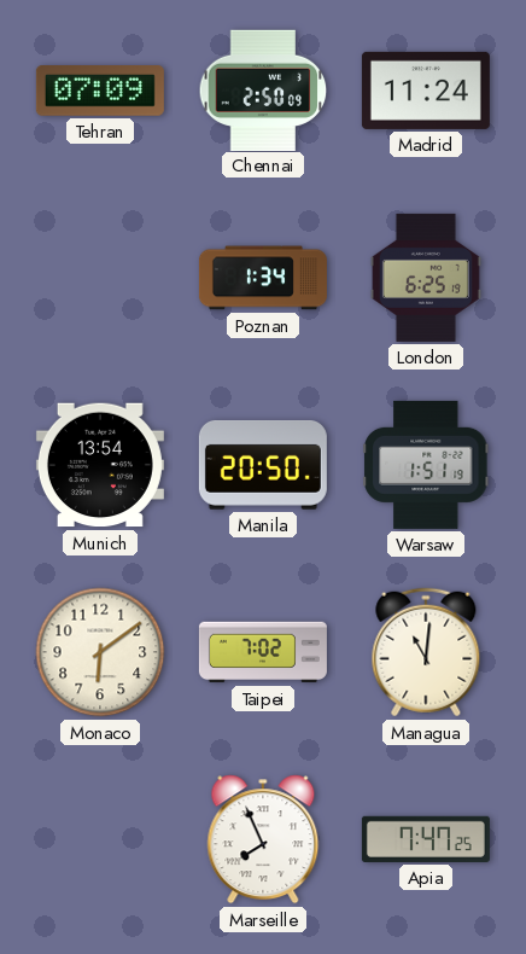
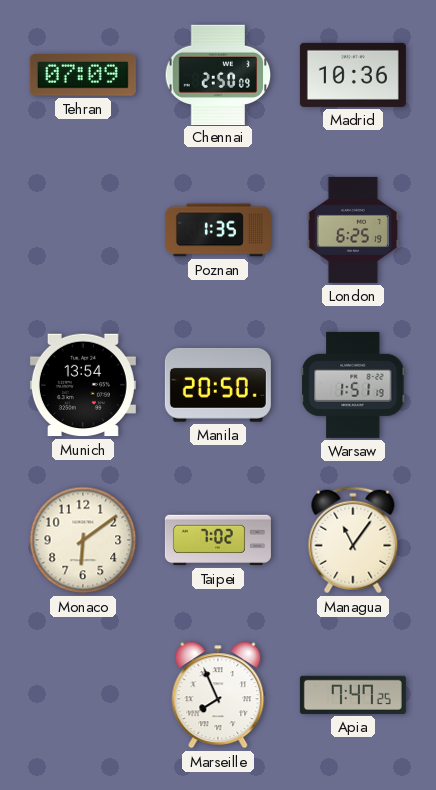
Madrid: 11:24 -> 10:36 (353, 75)
Poznan: 1:34 -> 1:35 (218, 230)
Managua: 11:01 -> 11:06 (353, 540)
